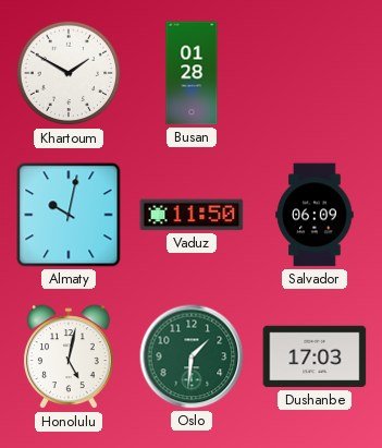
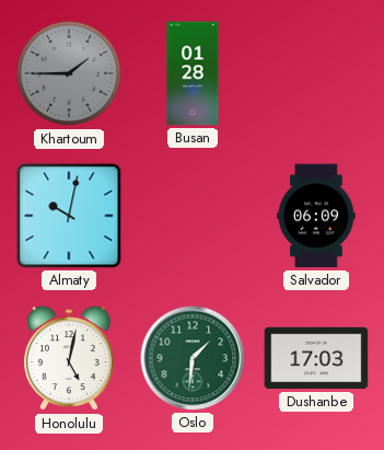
Khartoum: 1:50 -> 1:45 (69, 73)
Khartoum dial: white -> grey (69, 73)
Vaduz: 11:50 -> none (192, 215)
